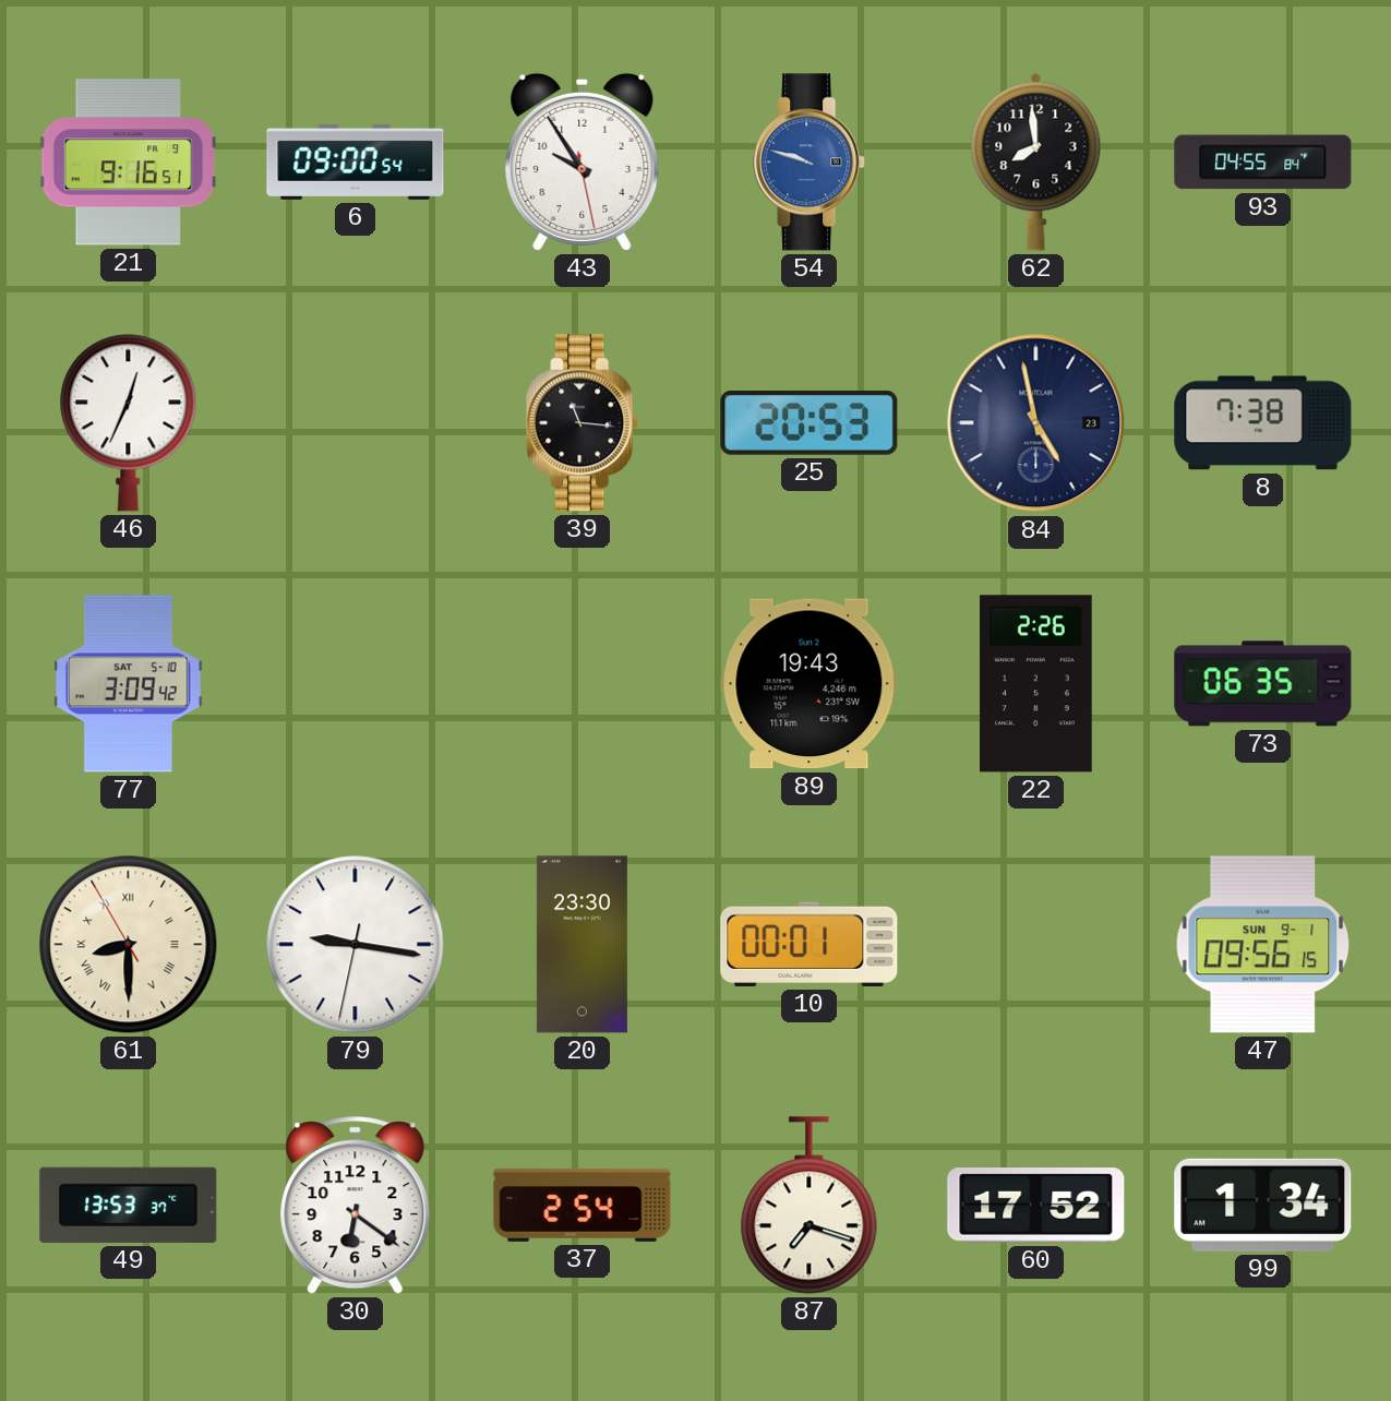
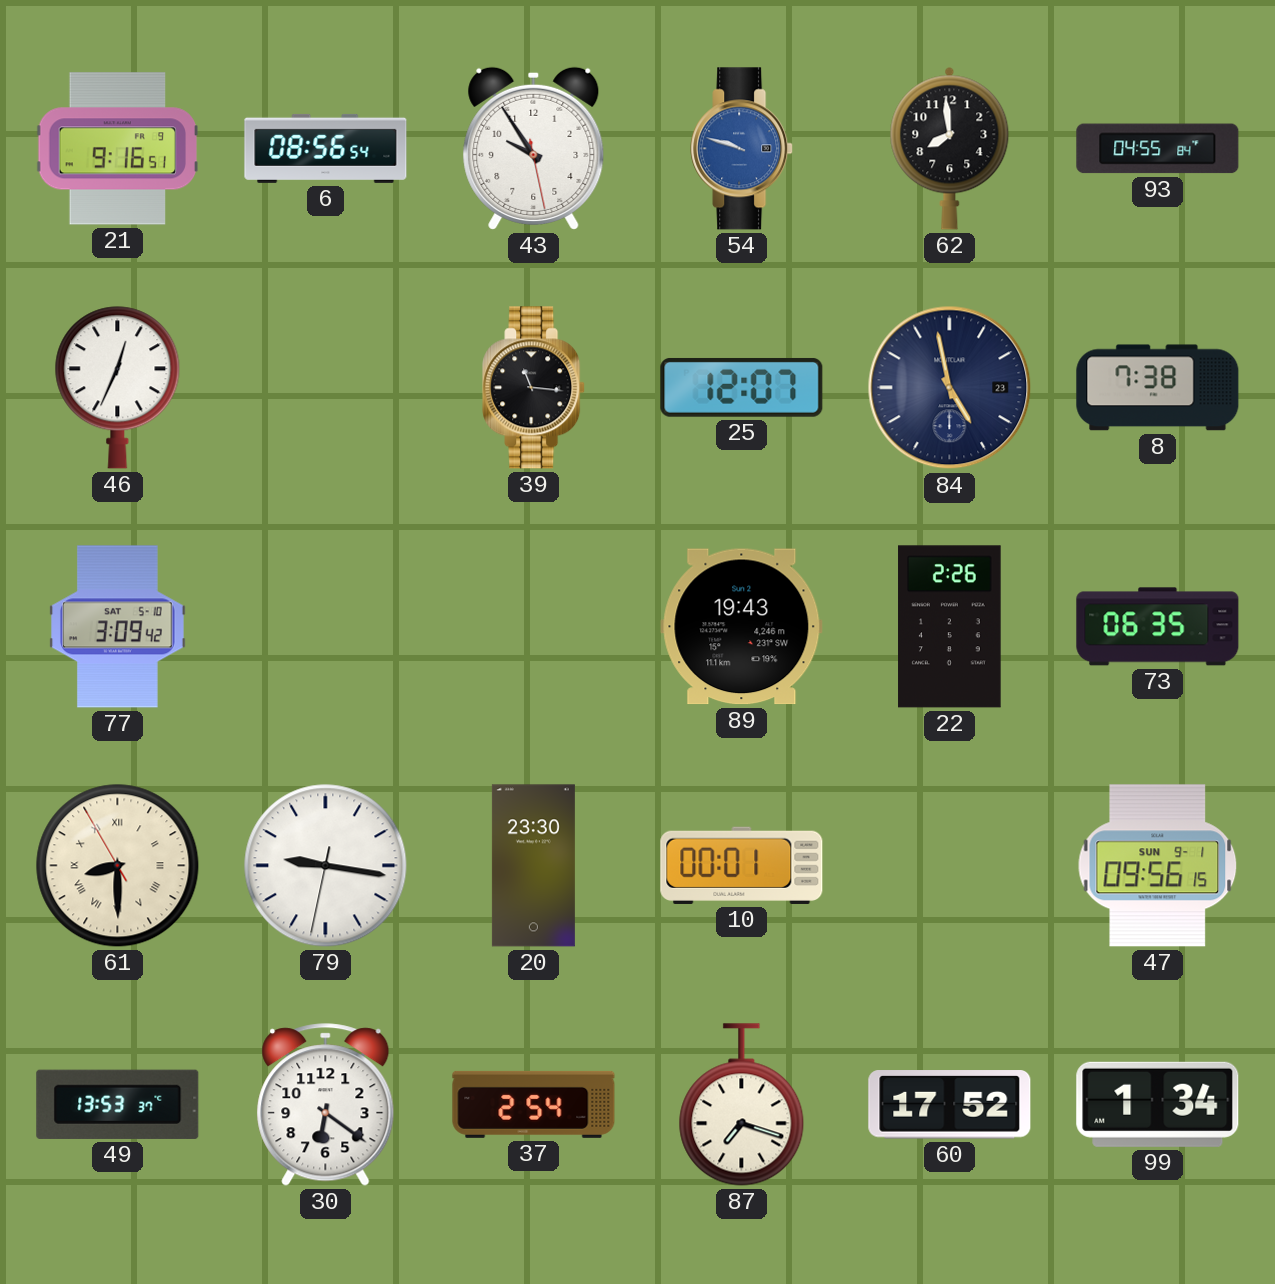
6: 09:00 -> 08:56 (326, 148)
25: 20:53 -> 12:07 (742, 387)
